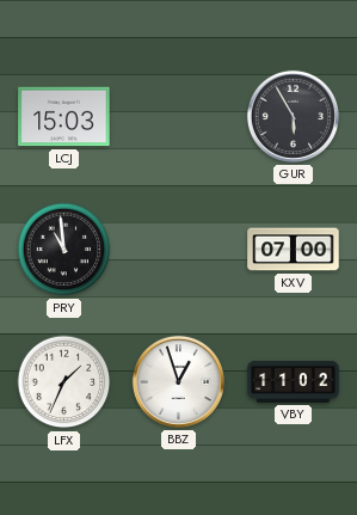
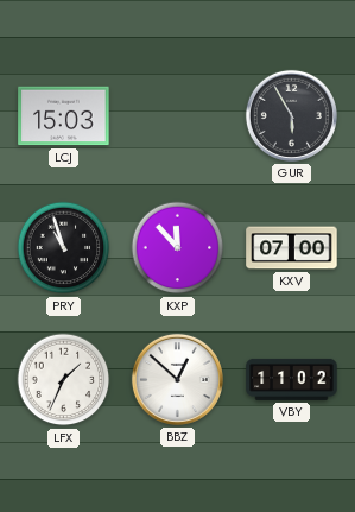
PRY: 10:59 -> 10:57 (64, 248)
KXP: none -> 11:53 (178, 248)
BBZ: 12:57 -> 12:52 (177, 379)
